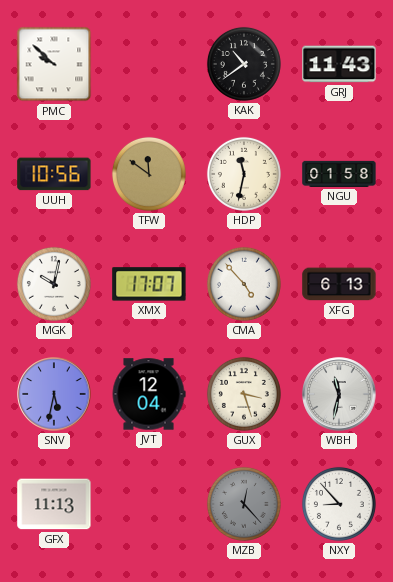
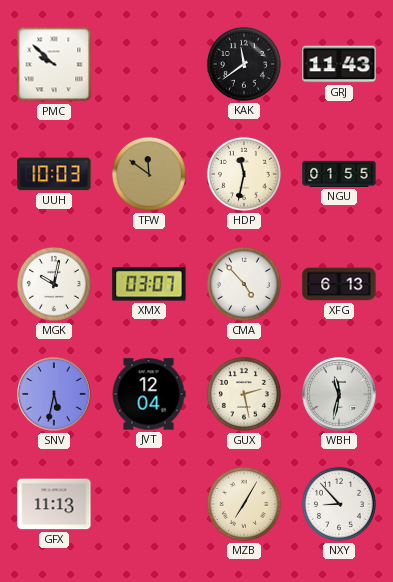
KAK: 10:39 -> 11:39 (244, 64)
UUH: 10:56 -> 10:03 (54, 174)
NGU: 01:58 -> 01:55 (339, 174)
XMX: 17:07 -> 03:07 (149, 284)
GUX: 3:27 -> 2:28 (244, 394)
MZB: 12:23 -> 7:05 (244, 504)
MZB dial: grey -> cream (244, 504)
